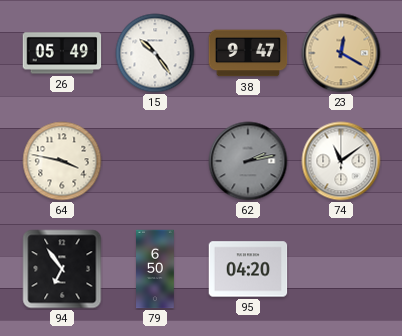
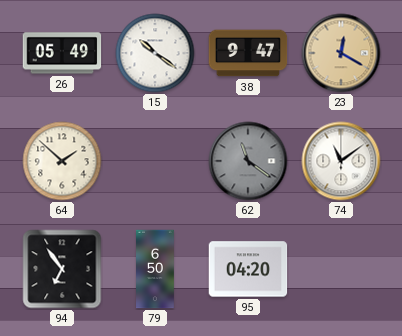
15: 10:24 -> 10:21 (155, 53)
64: 3:47 -> 1:52 (62, 161)
62: 2:13 -> 11:21 (248, 161)
